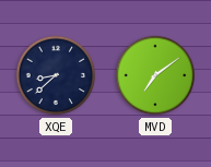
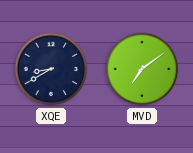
XQE: 8:38 -> 8:40 (51, 69)
